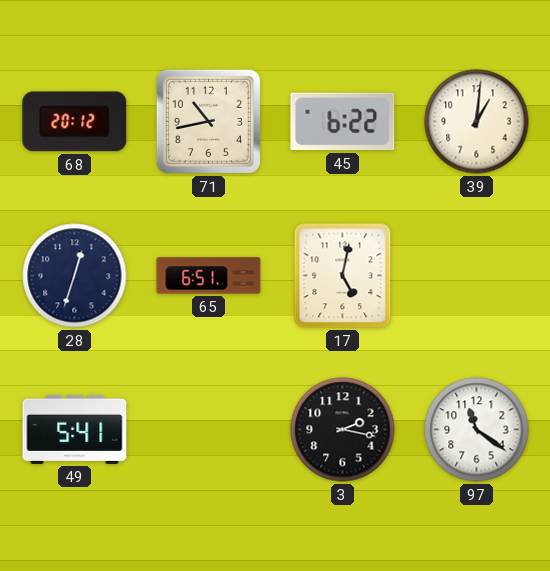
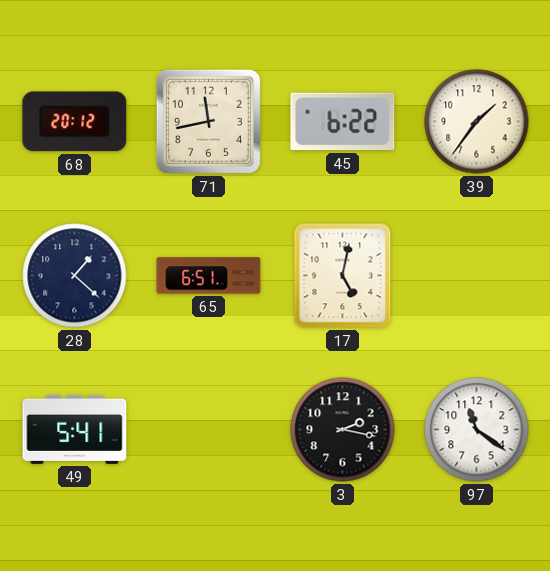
71: 10:43 -> 11:43 (208, 121)
39: 1:01 -> 1:36 (477, 122)
28: 12:33 -> 1:22 (75, 276)
